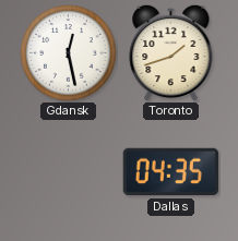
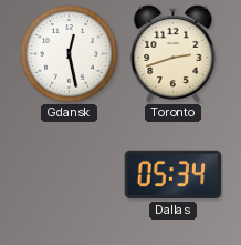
Toronto: 1:42 -> 2:42 (174, 53)
Dallas: 04:35 -> 05:34 (174, 175)
